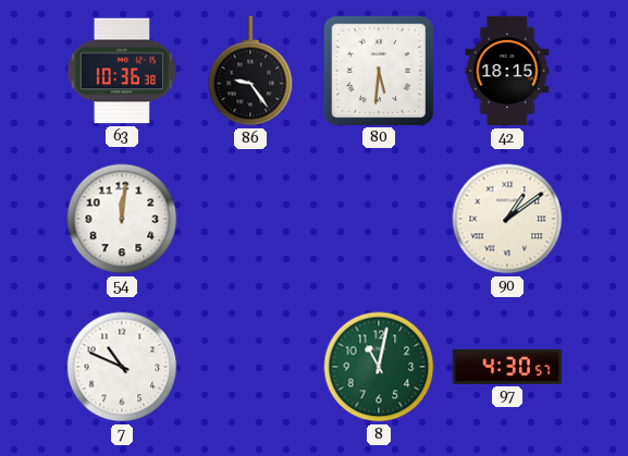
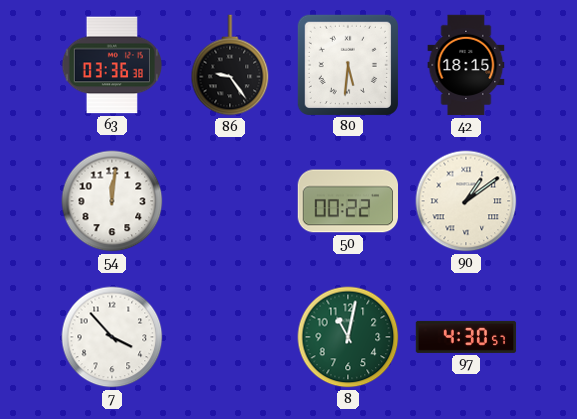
63: 10:36 -> 03:36 (112, 65)
50: none -> 00:22 (348, 201)
7: 10:49 -> 3:53 (112, 337)
